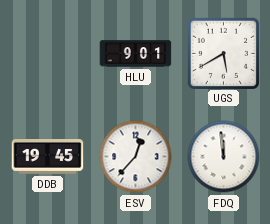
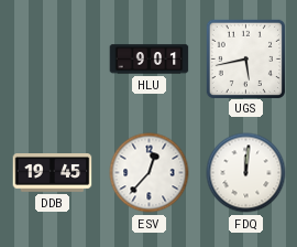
UGS: 5:40 -> 5:43 (245, 58)
FDQ: 11:59 -> 12:01 (246, 173)
